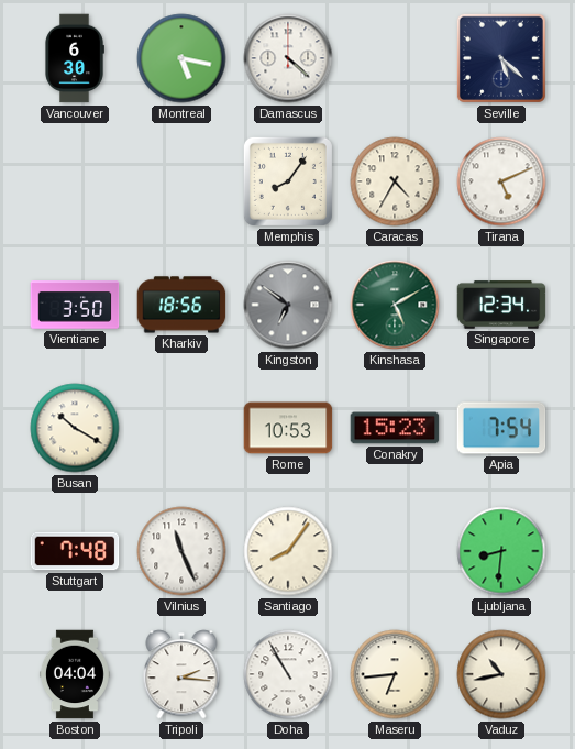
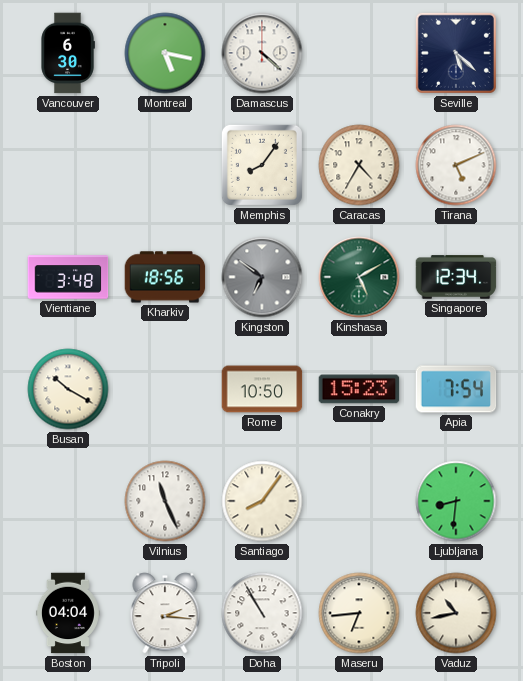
Vientiane: 3:50 -> 3:48 (68, 277)
Rome: 10:53 -> 10:50 (262, 389)
Stuttgart: 7:48 -> none (75, 551)
